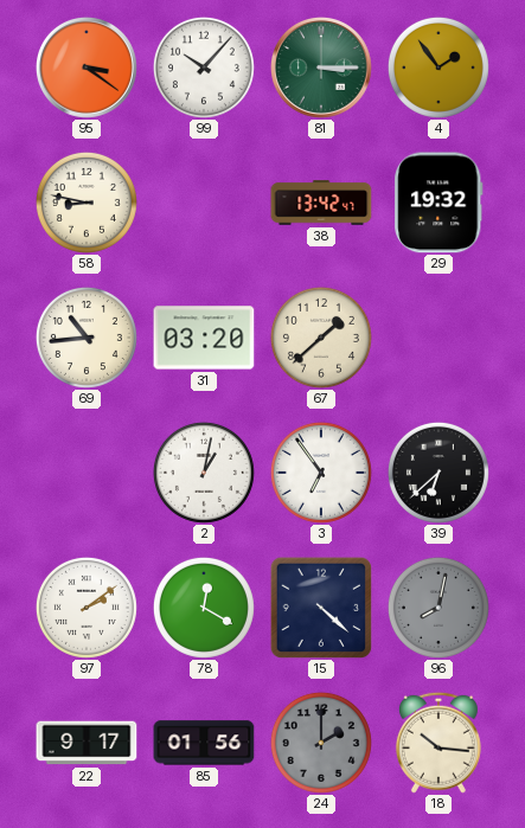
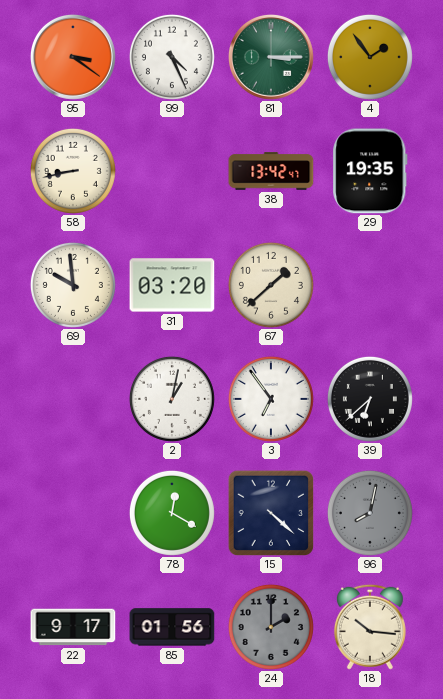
99: 10:07 -> 4:26 (172, 57)
58: 8:47 -> 8:43 (73, 171)
29: 19:32 -> 19:35 (370, 171)
69: 10:44 -> 9:59 (73, 285)
97: 2:09 -> none (87, 608)
